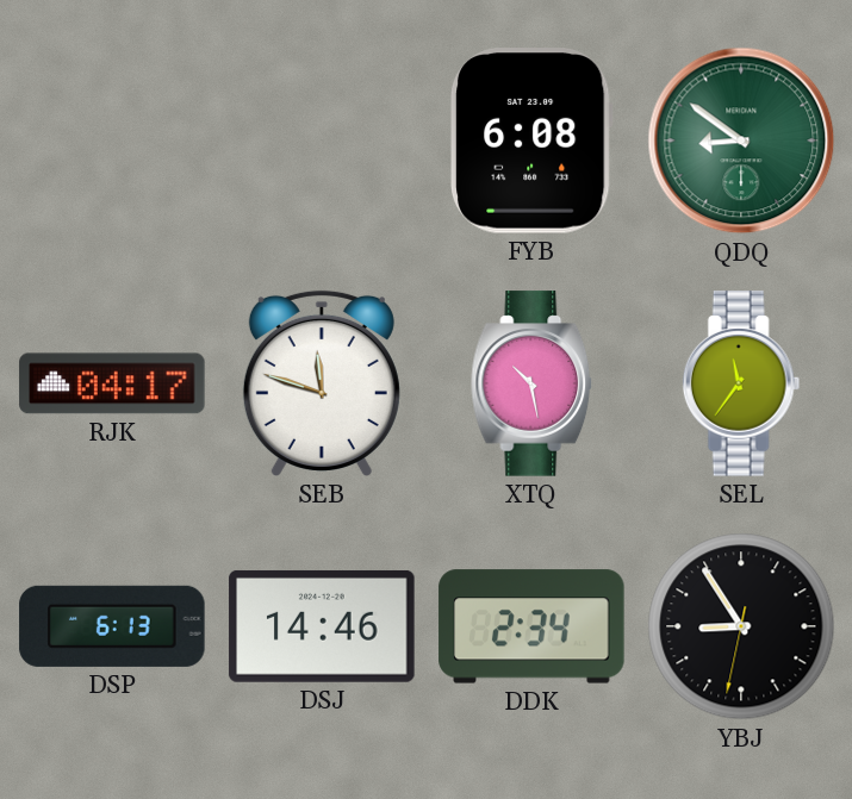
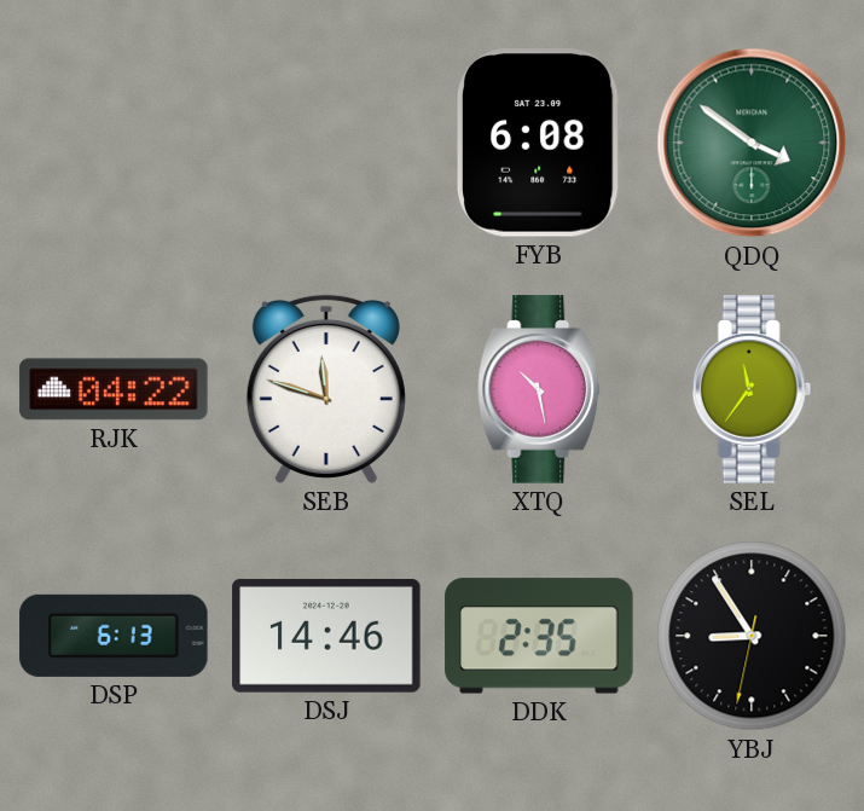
QDQ: 8:51 -> 3:51 (752, 143)
RJK: 04:17 -> 04:22 (114, 389)
DDK: 2:34 -> 2:35 (539, 636)
